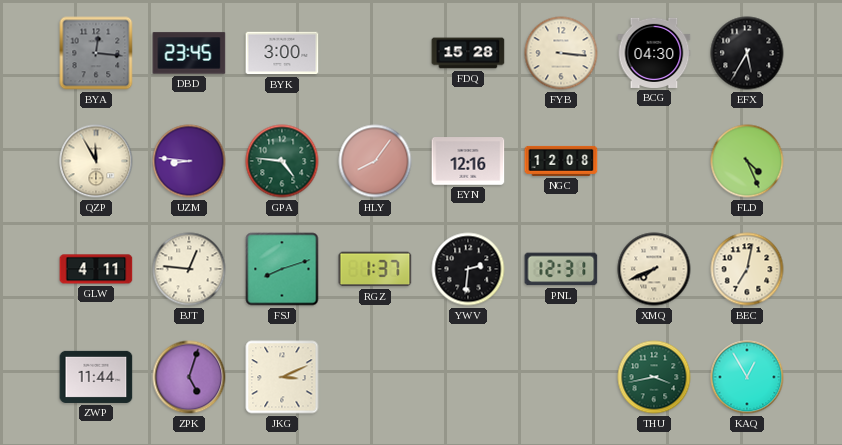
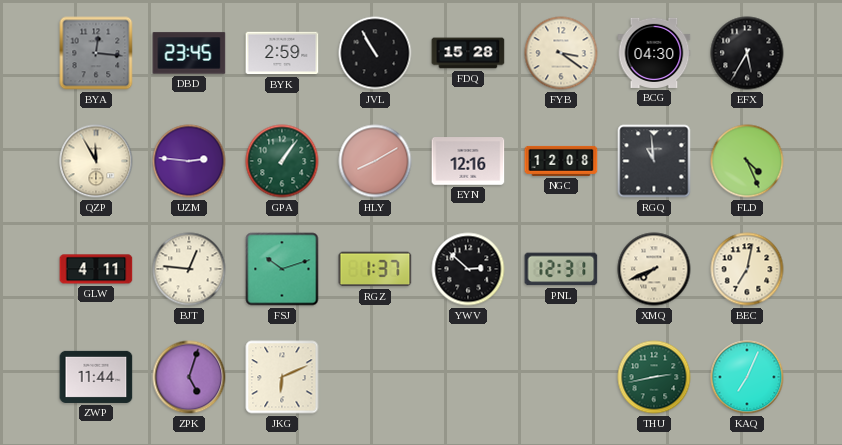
BYK: 3:00 -> 2:59 (282, 53)
JVL: none -> 10:55 (375, 53)
FYB: 3:16 -> 3:21 (561, 53)
UZM: 8:46 -> 2:46 (189, 161)
GPA: 4:46 -> 1:06 (282, 161)
HLY: 8:06 -> 8:10 (375, 161)
RGQ: none -> 10:59 (654, 161)
FSJ: 8:12 -> 10:12 (282, 269)
YWV: 2:31 -> 2:52 (468, 269)
JKG: 3:11 -> 6:11 (282, 377)
THU: 3:43 -> 2:43 (654, 377)
KAQ: 12:55 -> 7:04 (747, 377)
